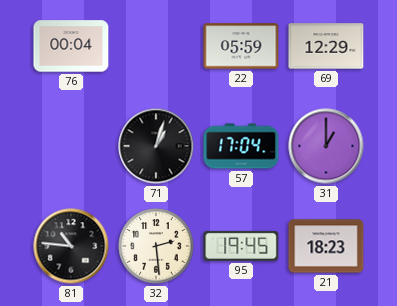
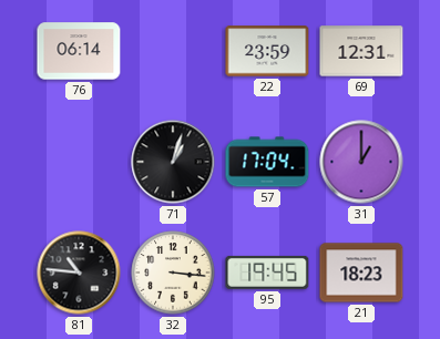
76: 00:04 -> 06:14 (79, 51)
22: 05:59 -> 23:59 (267, 51)
69: 12:29 -> 12:31 (361, 51)
32: 2:29 -> 3:16 (173, 273)
